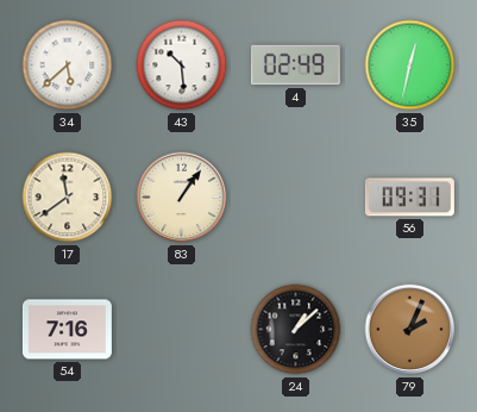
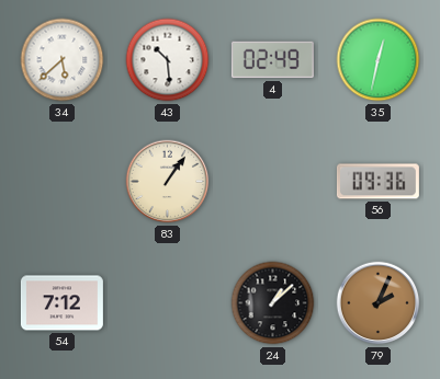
17: 11:39 -> none (68, 198)
56: 09:31 -> 09:36 (377, 182)
54: 7:16 -> 7:12 (61, 303)
